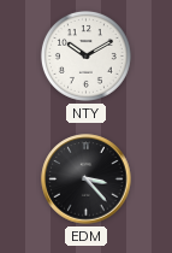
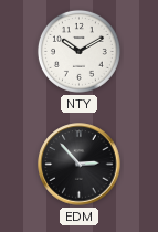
EDM: 3:23 -> 2:53 (80, 165)
